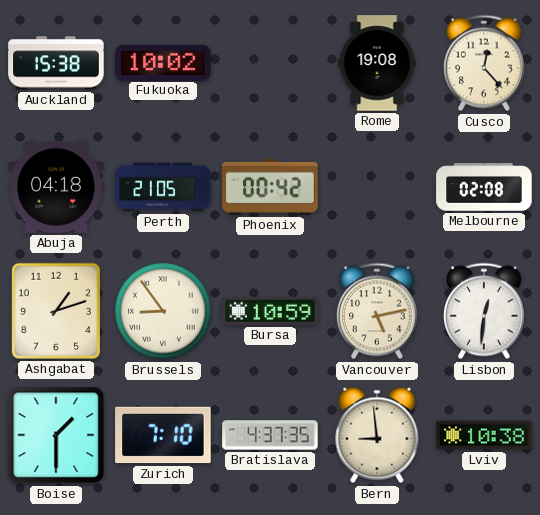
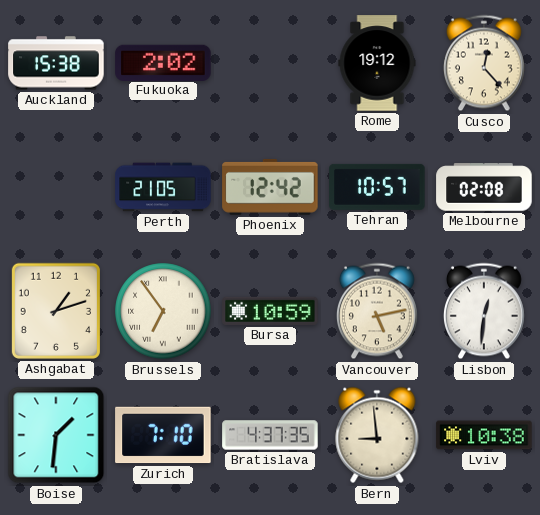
Fukuoka: 10:02 -> 2:02 (163, 62)
Rome: 19:08 -> 19:12 (377, 63)
Abuja: 04:18 -> none (56, 187)
Phoenix: 00:42 -> 12:42 (270, 187)
Tehran: none -> 10:57 (377, 187)
Brussels: 8:54 -> 6:54 (163, 311)
Boise: 1:30 -> 1:31 (56, 435)
